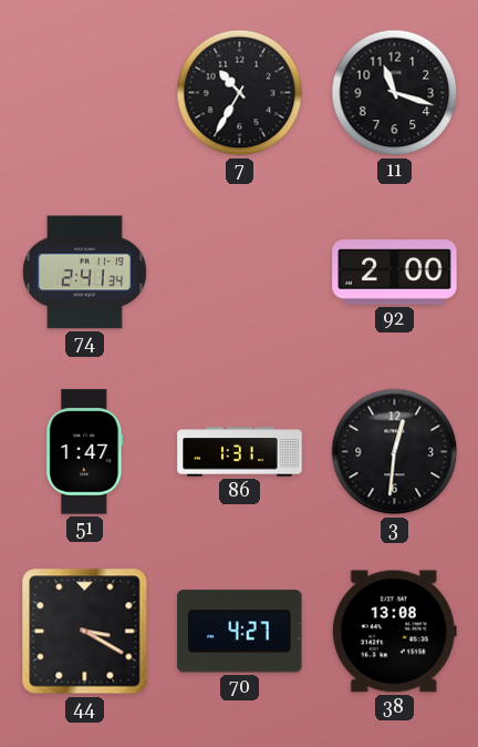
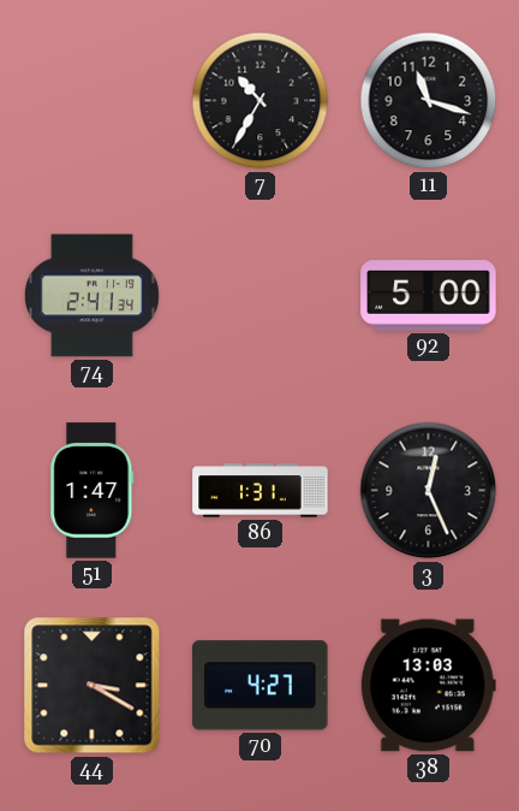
92: 2:00 -> 5:00 (429, 296)
3: 12:31 -> 12:26 (429, 491)
38: 13:08 -> 13:03 (428, 686)
